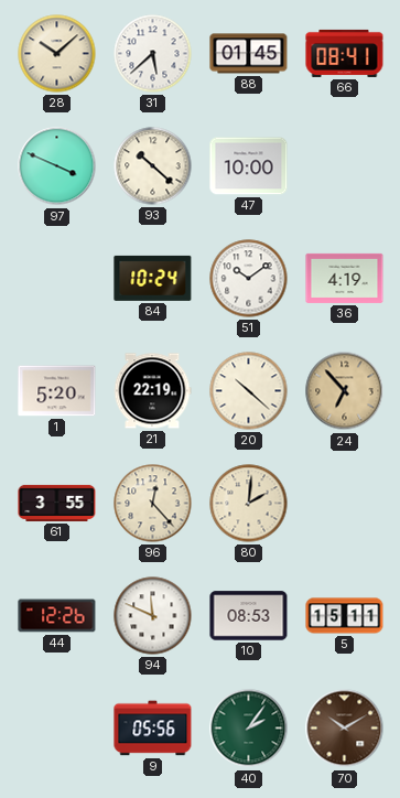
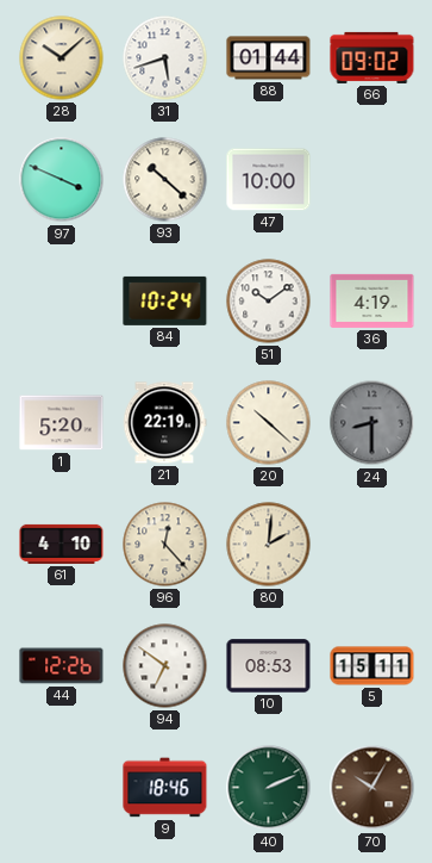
31: 5:38 -> 5:42 (165, 58)
88: 01:45 -> 01:44 (269, 58)
66: 08:41 -> 09:02 (372, 57)
24: 6:53 -> 8:30 (372, 423)
24 dial: champagne -> grey (372, 423)
61: 3:55 -> 4:10 (62, 544)
94: 11:49 -> 6:51 (165, 666)
9: 05:56 -> 18:46 (165, 788)
40: 2:06 -> 2:11 (269, 788)
70: 10:10 -> 10:05 (372, 788)
